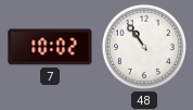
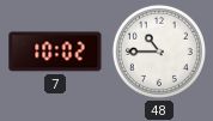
48: 10:54 -> 10:45 (159, 52)
